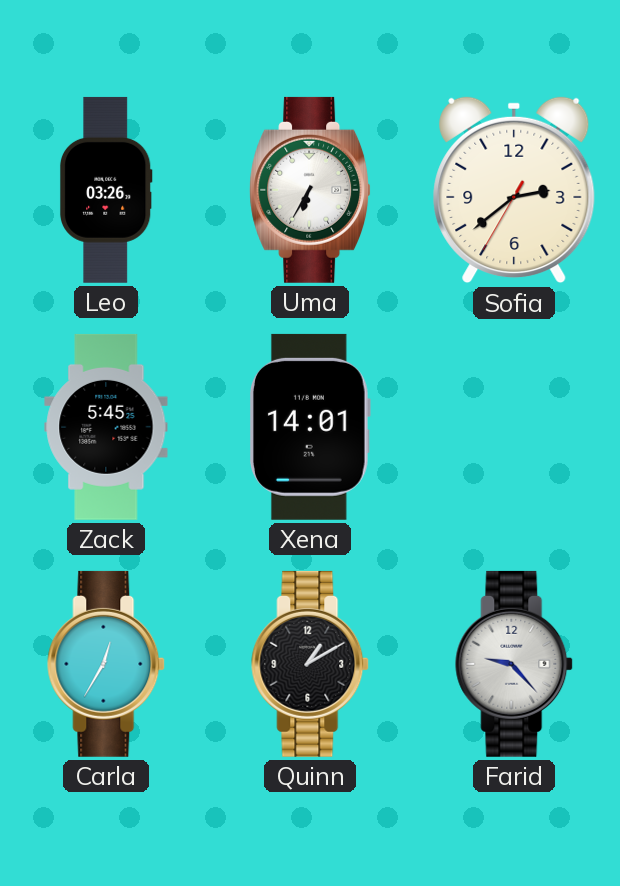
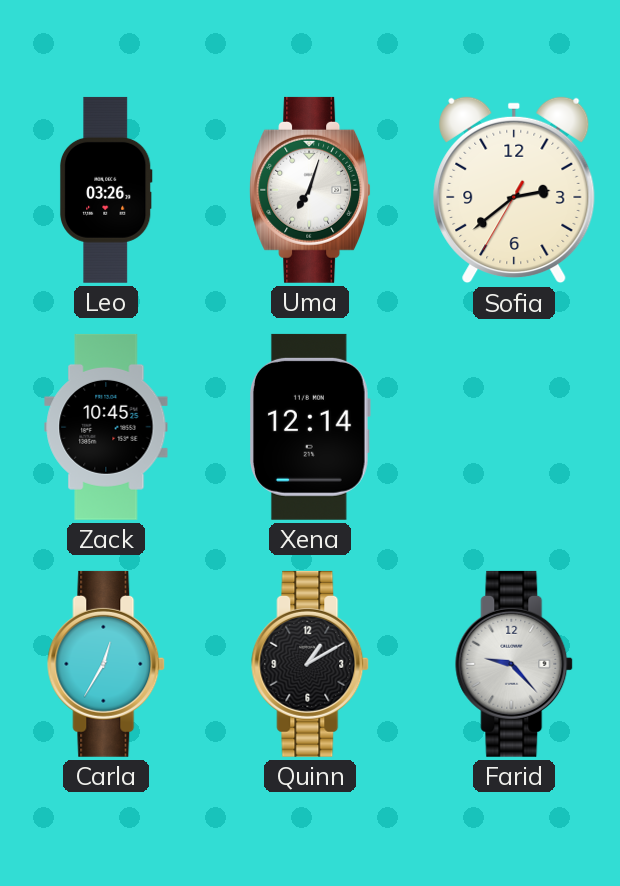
Uma: 6:35 -> 7:03 (311, 190)
Zack: 5:45 -> 10:45 (106, 427)
Xena: 14:01 -> 12:14 (311, 427)
